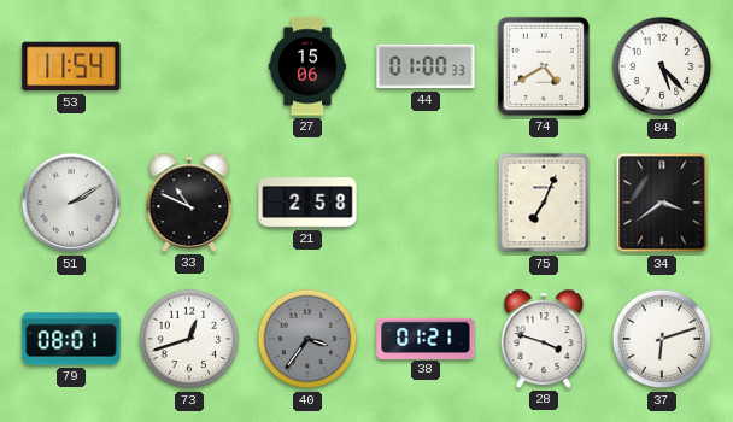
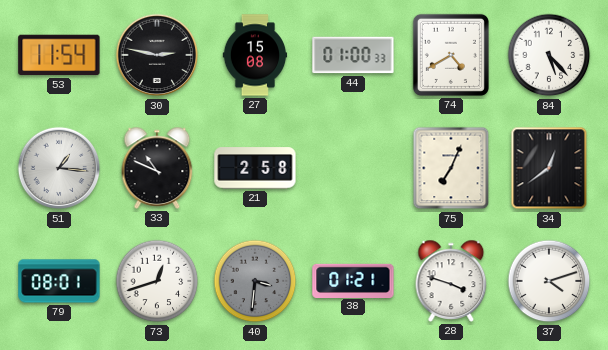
30: none -> 2:47 (157, 55)
27: 15:06 -> 15:08 (255, 55)
51: 2:10 -> 1:16 (59, 168)
34: 3:39 -> 12:39 (549, 168)
40: 3:36 -> 3:31 (255, 281)
37: 6:12 -> 4:12 (549, 281)
